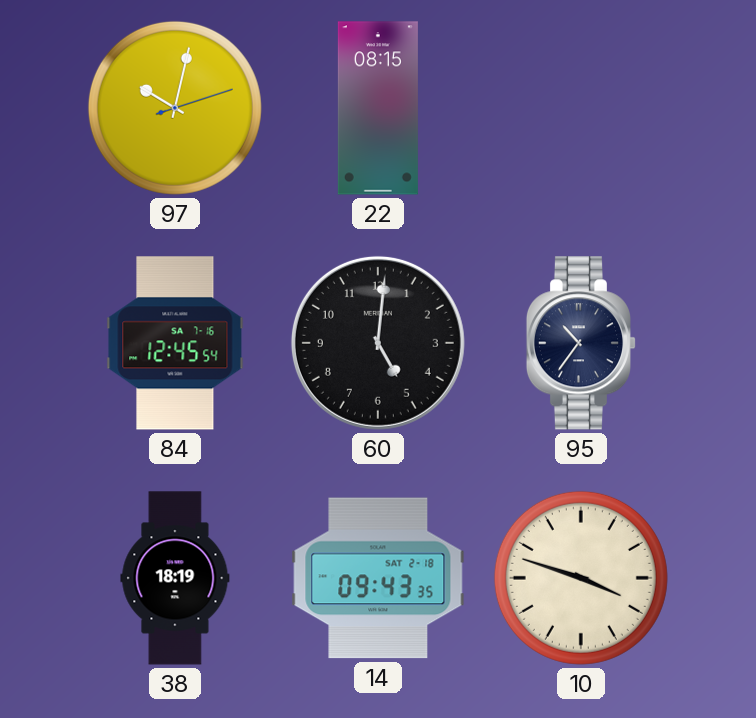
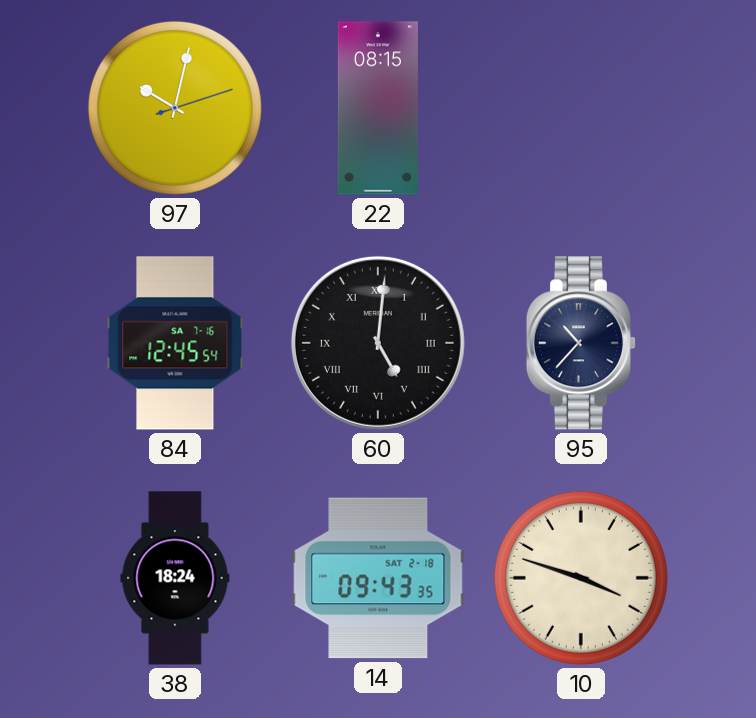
60 numerals: Arabic -> Roman (378, 343)
95: 10:36 -> 10:37 (581, 343)
38: 18:19 -> 18:24 (175, 578)
